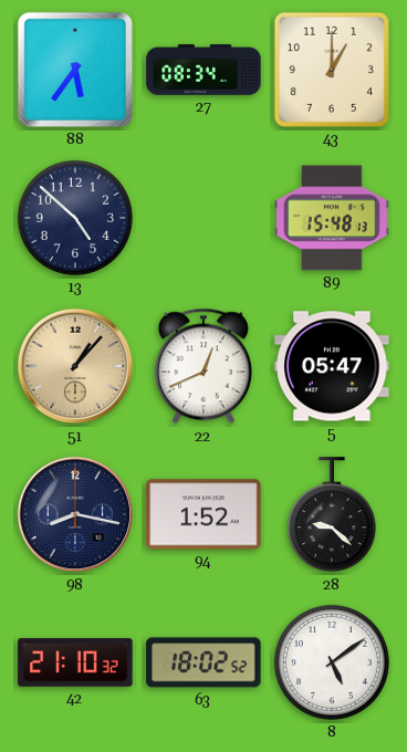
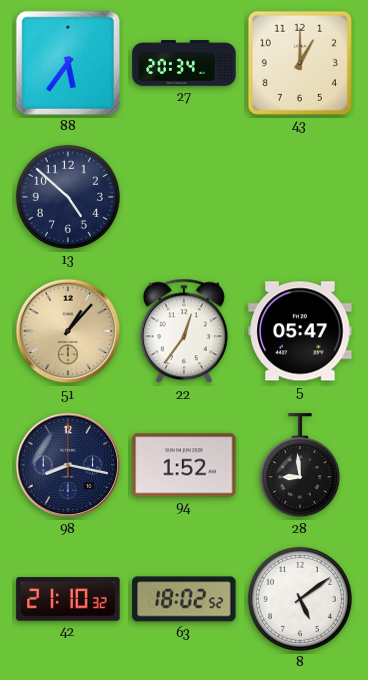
27: 08:34 -> 20:34 (184, 63)
89: 15:48 -> none (332, 218)
22: 12:41 -> 12:36 (184, 331)
28: 9:22 -> 8:59 (300, 466)
